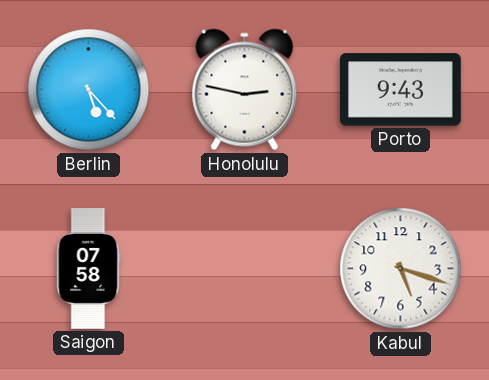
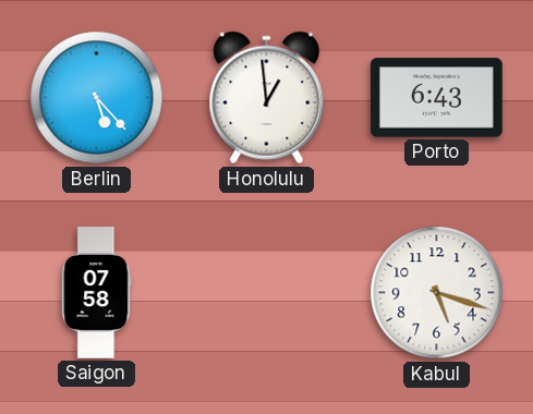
Honolulu: 2:47 -> 12:59 (267, 98)
Porto: 9:43 -> 6:43 (436, 98)
